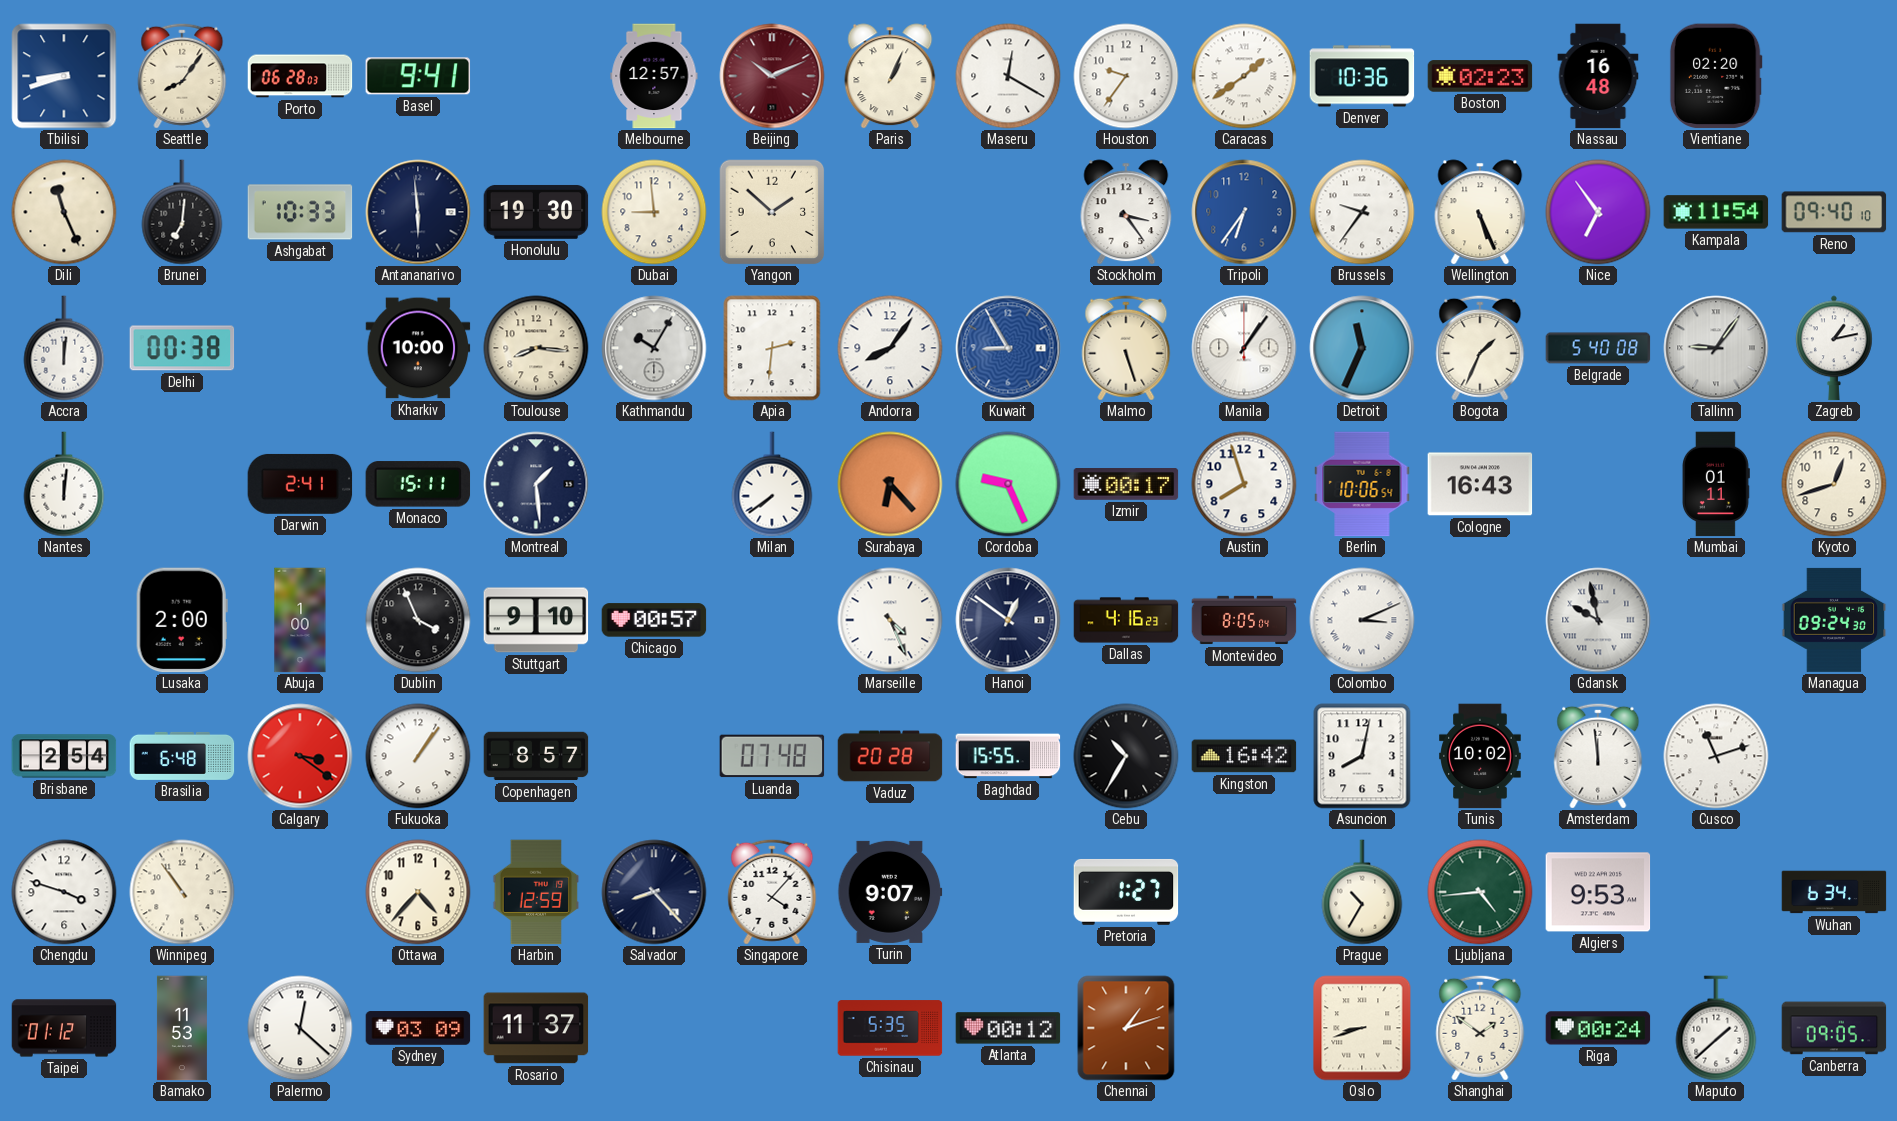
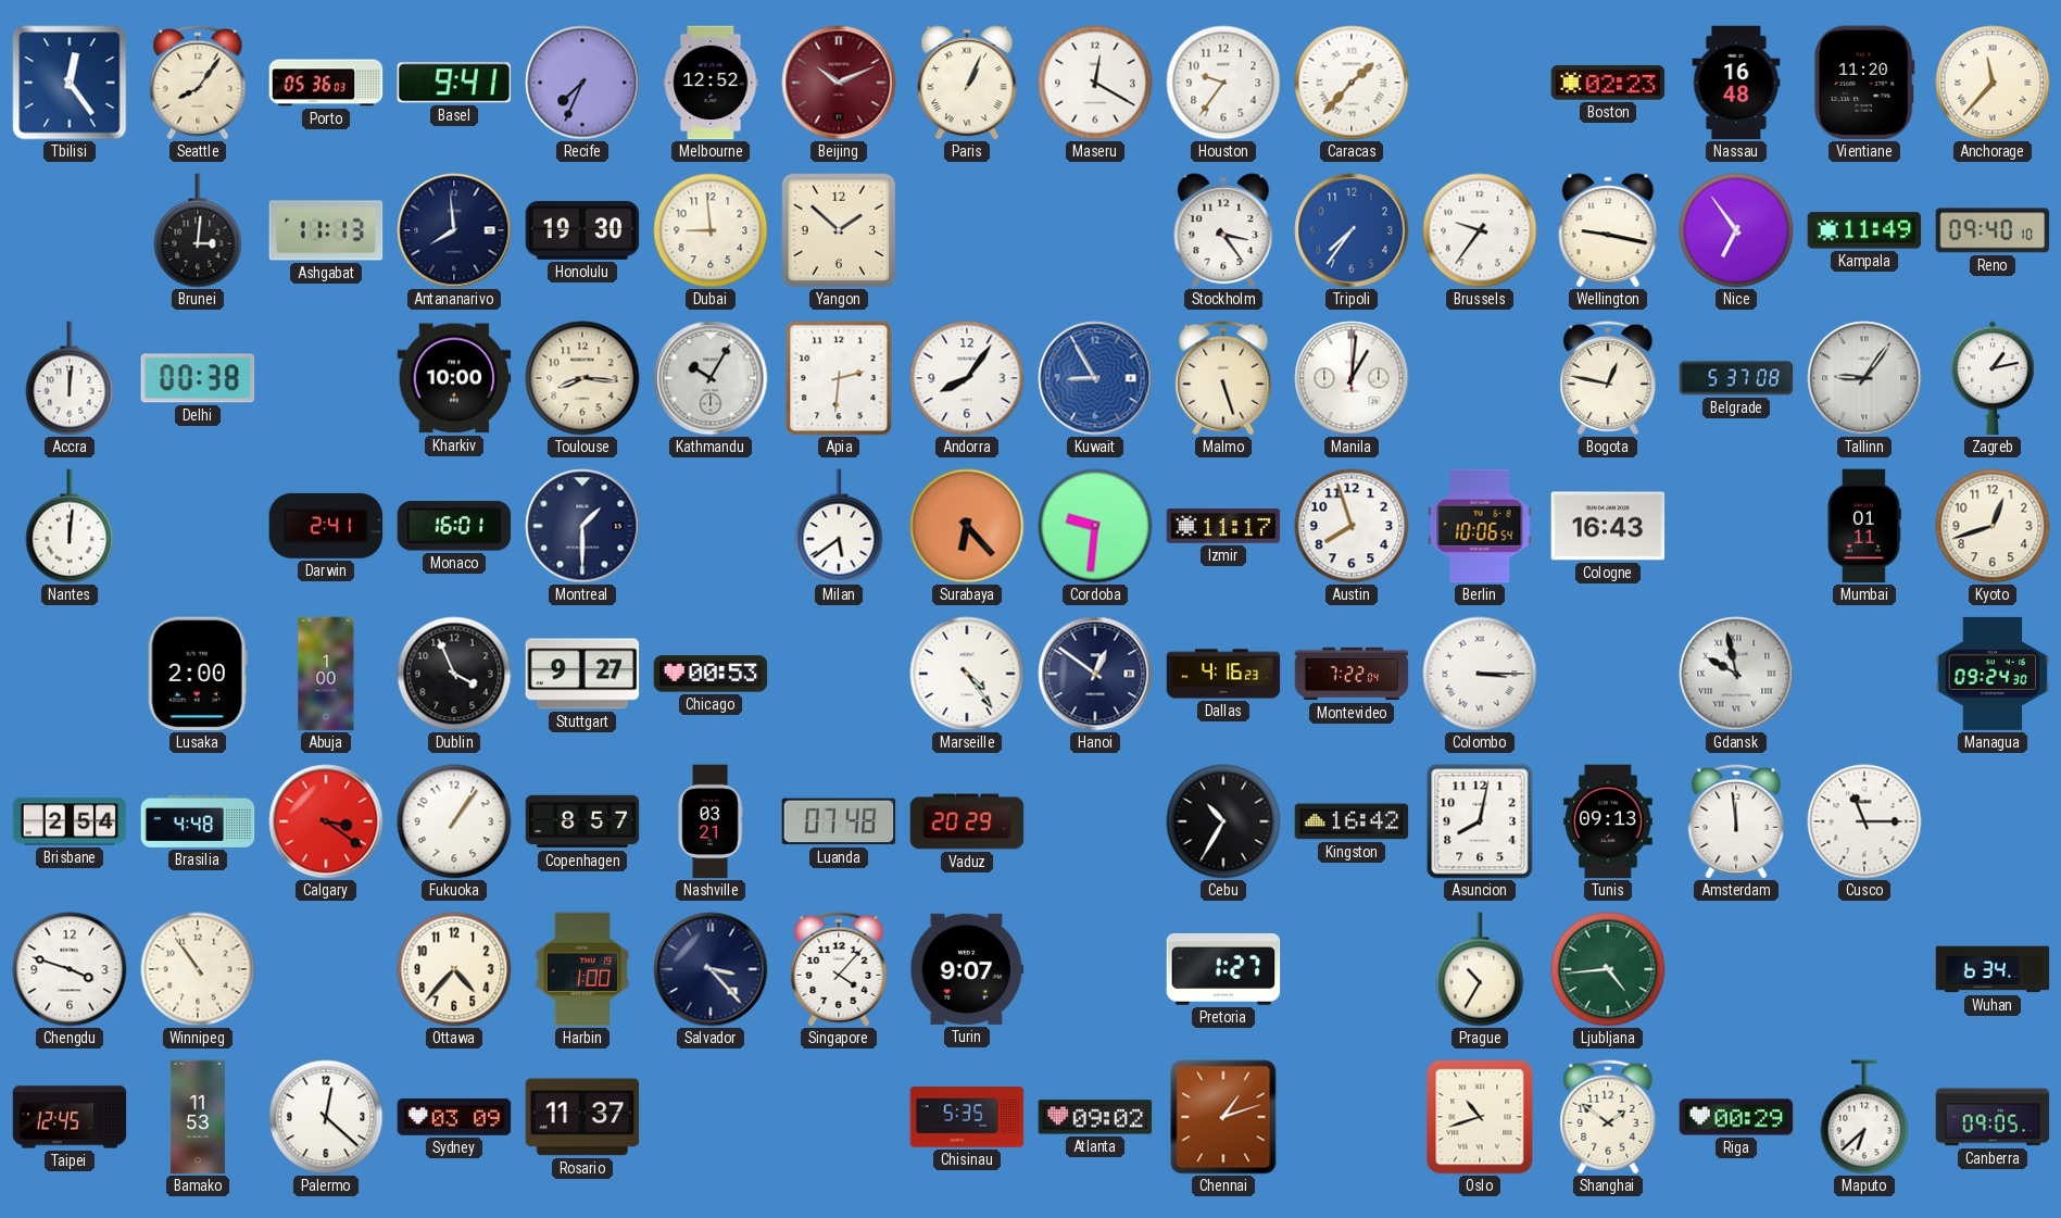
Tbilisi: 8:42 -> 12:24 (70, 83)
Porto: 06:28 -> 05:36 (326, 83)
Recife: none -> 7:34 (582, 83)
Melbourne: 12:57 -> 12:52 (711, 83)
Caracas: 1:39 -> 1:37 (1352, 83)
Denver: 10:36 -> none (1362, 76)
Vientiane: 02:20 -> 11:20 (1864, 83)
Anchorage: none -> 11:37 (1993, 83)
Dili: 11:26 -> none (64, 212)
Brunei: 7:01 -> 3:01 (198, 230)
Ashgabat: 10:33 -> 11:13 (326, 230)
Antananarivo: 5:59 -> 7:59 (454, 230)
Tripoli: 6:36 -> 7:36 (1352, 230)
Wellington: 5:26 -> 9:17 (1608, 230)
Kampala: 11:54 -> 11:49 (1864, 230)
Manila: 1:06 -> 1:01 (1352, 378)
Detroit: 11:34 -> none (1362, 348)
Bogota: 1:34 -> 12:47 (1608, 378)
Belgrade: 5:40 -> 5:37 (1736, 378)
Monaco: 15:11 -> 16:01 (454, 526)
Montreal: 1:29 -> 1:30 (582, 526)
Milan: 7:39 -> 5:39 (839, 526)
Cordoba: 9:26 -> 9:31 (1095, 526)
Izmir: 00:17 -> 11:17 (1223, 527)
Stuttgart: 9:10 -> 9:27 (582, 674)
Chicago: 00:57 -> 00:53 (711, 674)
Marseille: 4:26 -> 4:24 (967, 674)
Montevideo: 8:05 -> 7:22 (1352, 674)
Colombo: 3:11 -> 3:15 (1480, 674)
Brasilia: 6:48 -> 4:48 (198, 821)
Nashville: none -> 03:21 (711, 821)
Vaduz: 20:28 -> 20:29 (967, 821)
Baghdad: 15:55 -> none (1008, 756)
Tunis: 10:02 -> 09:13 (1608, 821)
Cusco: 11:12 -> 11:15 (1864, 821)
Harbin: 12:59 -> 1:00 (582, 969)
Salvador: 8:23 -> 3:23 (711, 969)
Algiers: 9:53 -> none (1598, 892)
Taipei: 01:12 -> 12:45 (70, 1117)
Atlanta: 00:12 -> 09:02 (1095, 1117)
Oslo: 8:42 -> 10:42 (1480, 1117)
Riga: 00:24 -> 00:29 (1736, 1117)
Maputo: 1:38 -> 6:38 (1864, 1117)
